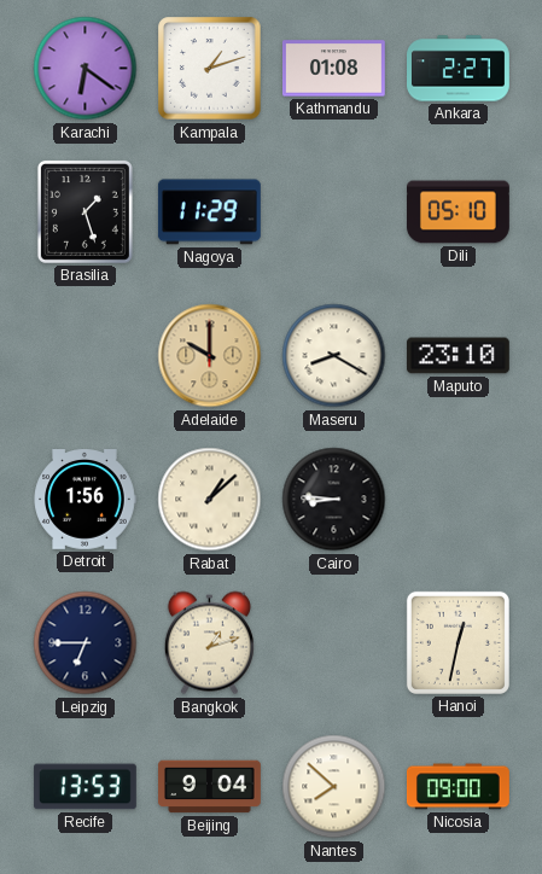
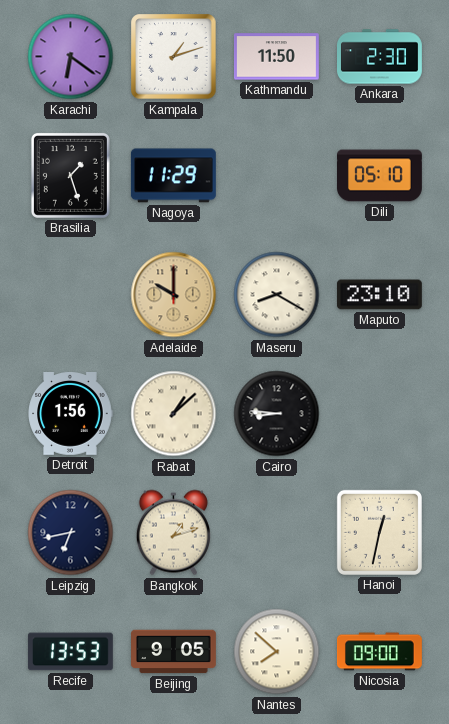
Kathmandu: 01:08 -> 11:50 (276, 57)
Ankara: 2:27 -> 2:30 (380, 57)
Leipzig: 6:45 -> 6:43 (71, 533)
Beijing: 9:04 -> 9:05 (174, 652)
